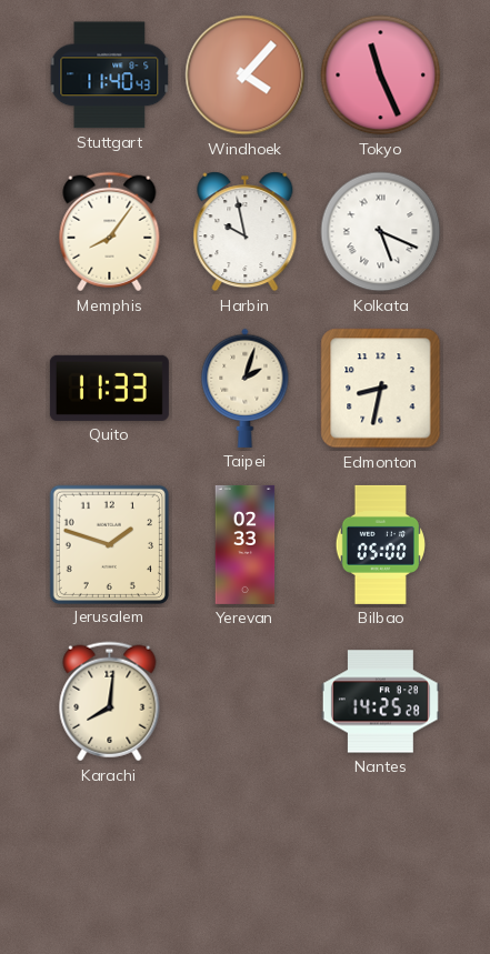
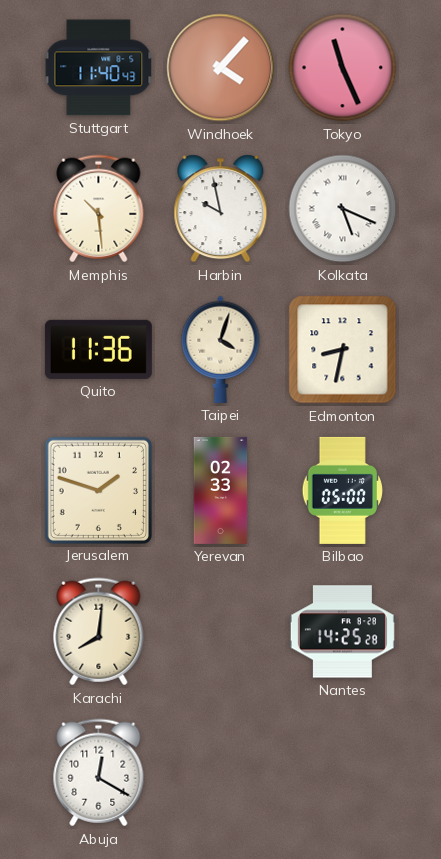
Memphis: 8:06 -> 10:29 (99, 209)
Quito: 11:33 -> 11:36 (98, 349)
Taipei: 2:03 -> 4:03 (221, 349)
Abuja: none -> 12:20 (99, 773)
